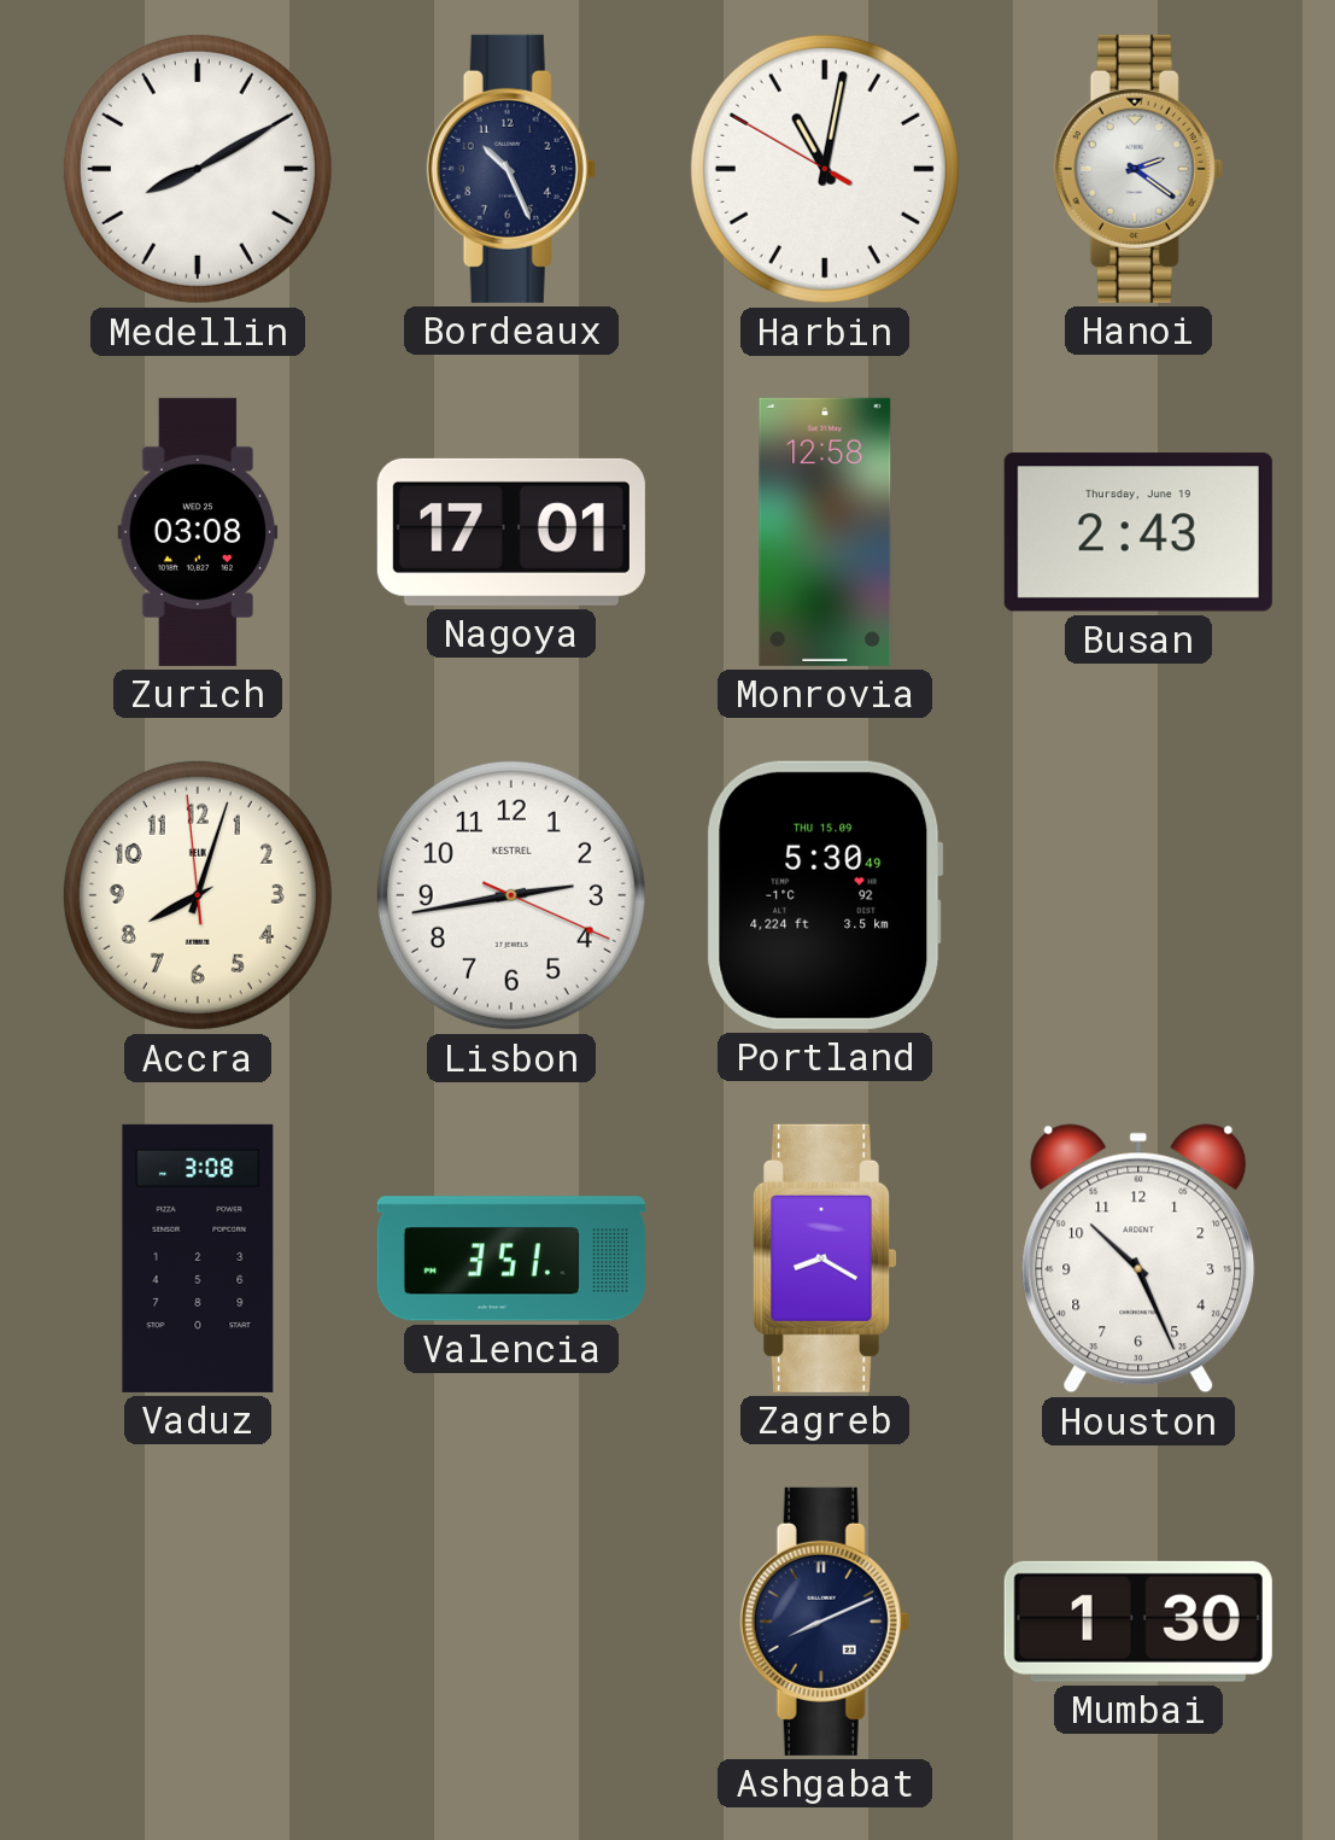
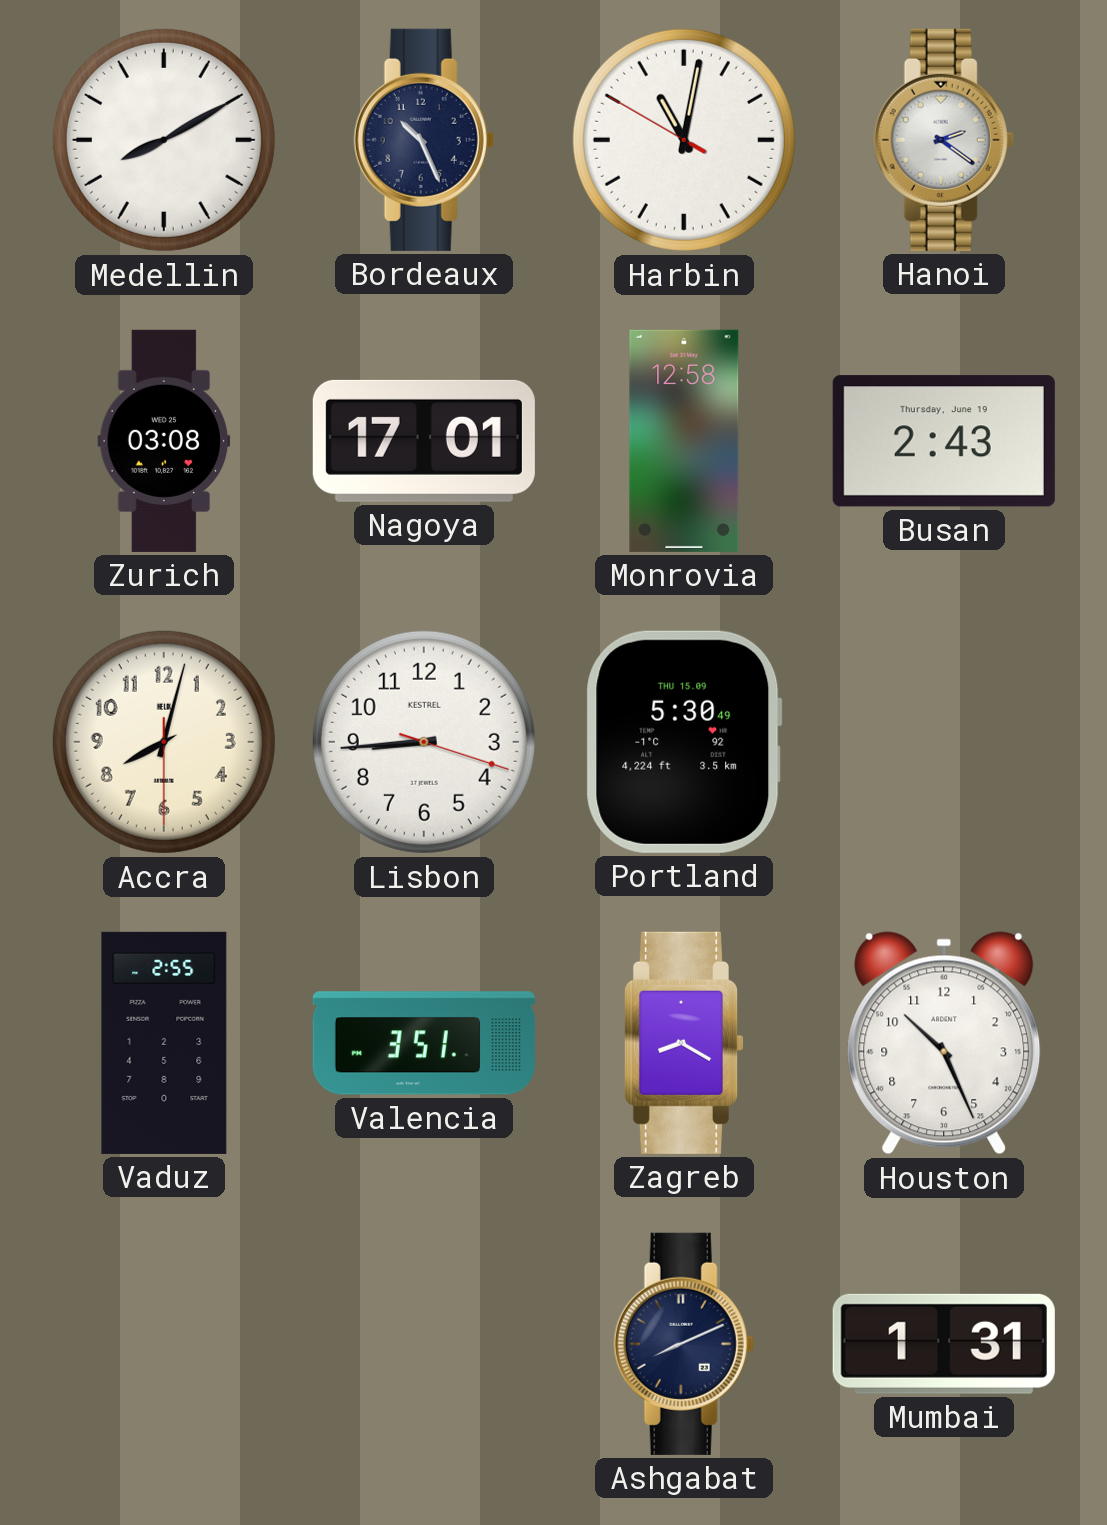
Accra: 8:02:59 -> 8:02:30 (164, 742)
Lisbon: 2:43 -> 8:44 (424, 742)
Vaduz: 3:08 -> 2:55 (164, 1043)
Mumbai: 1:30 -> 1:31 (944, 1344)
